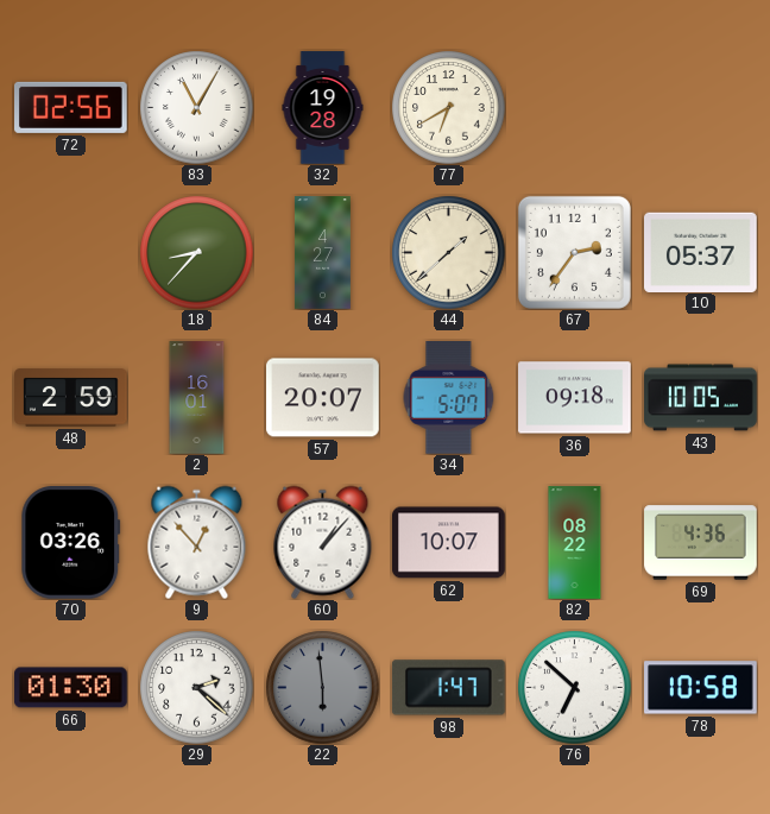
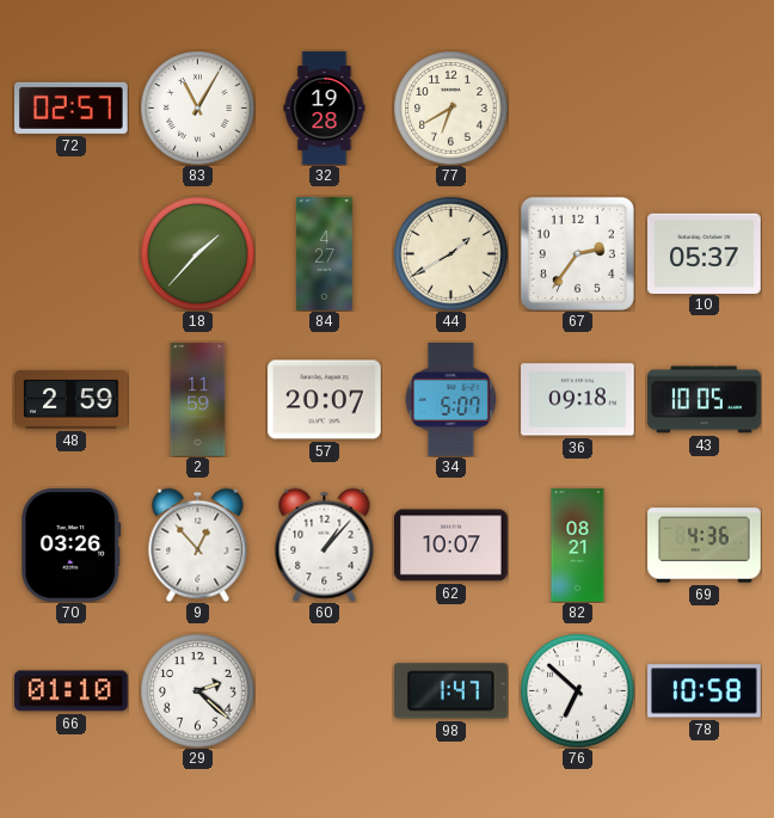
72: 02:56 -> 02:57 (72, 107)
18: 8:37 -> 1:37 (197, 253)
44: 1:38 -> 1:40 (450, 253)
2: 16:01 -> 11:59 (198, 400)
82: 08:22 -> 08:21 (578, 546)
66: 01:30 -> 01:10 (72, 691)
22: 5:59 -> none (322, 687)
